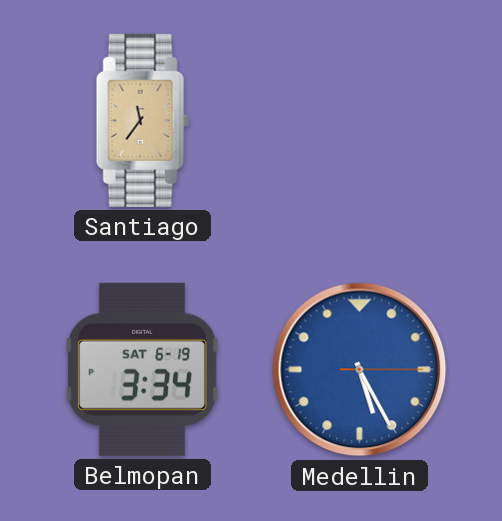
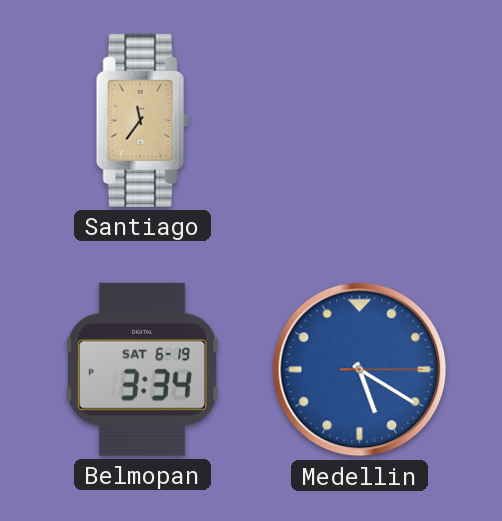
Medellin: 5:25 -> 5:20 (360, 370)
